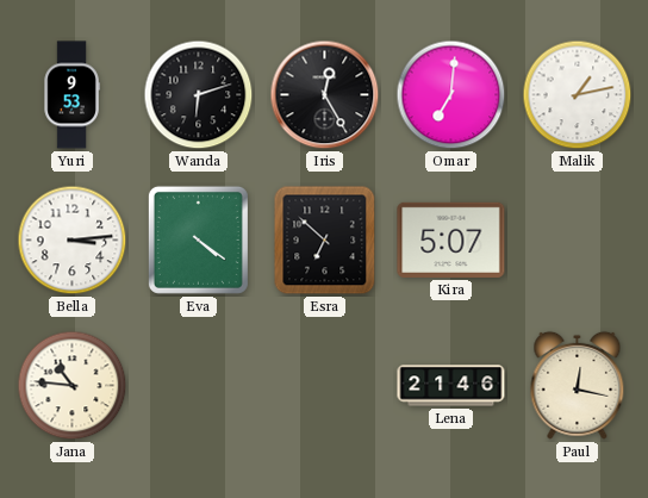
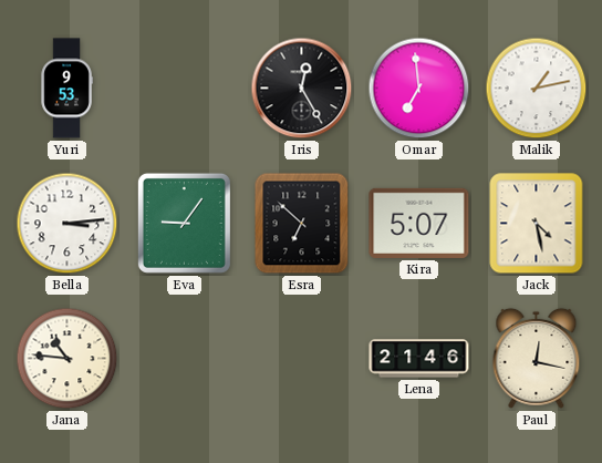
Wanda: 6:12 -> none (199, 95)
Omar: 7:01 -> 6:59 (419, 89)
Eva: 4:21 -> 9:06 (184, 223)
Jack: none -> 4:28 (537, 224)
